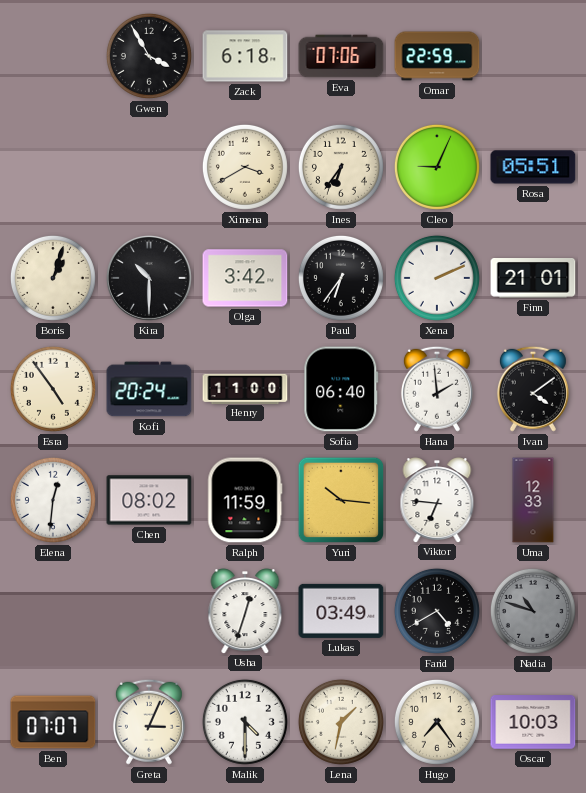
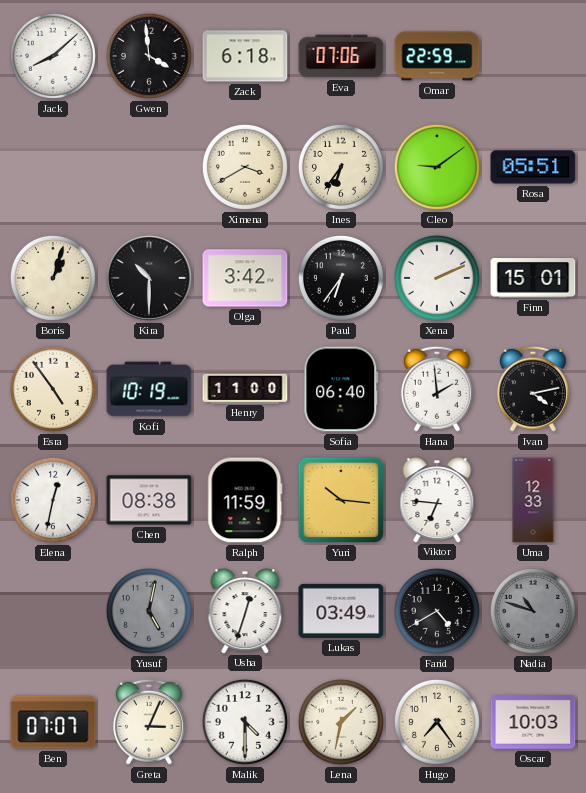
Jack: none -> 8:08 (53, 56)
Gwen: 3:55 -> 3:59 (149, 56)
Cleo: 9:04 -> 9:09 (437, 167)
Finn: 21:01 -> 15:01 (533, 279)
Kofi: 20:24 -> 10:19 (149, 389)
Ivan: 4:09 -> 4:13 (533, 389)
Elena: 12:31 -> 12:32 (53, 500)
Chen: 08:02 -> 08:38 (149, 500)
Yusuf: none -> 5:02 (149, 611)
